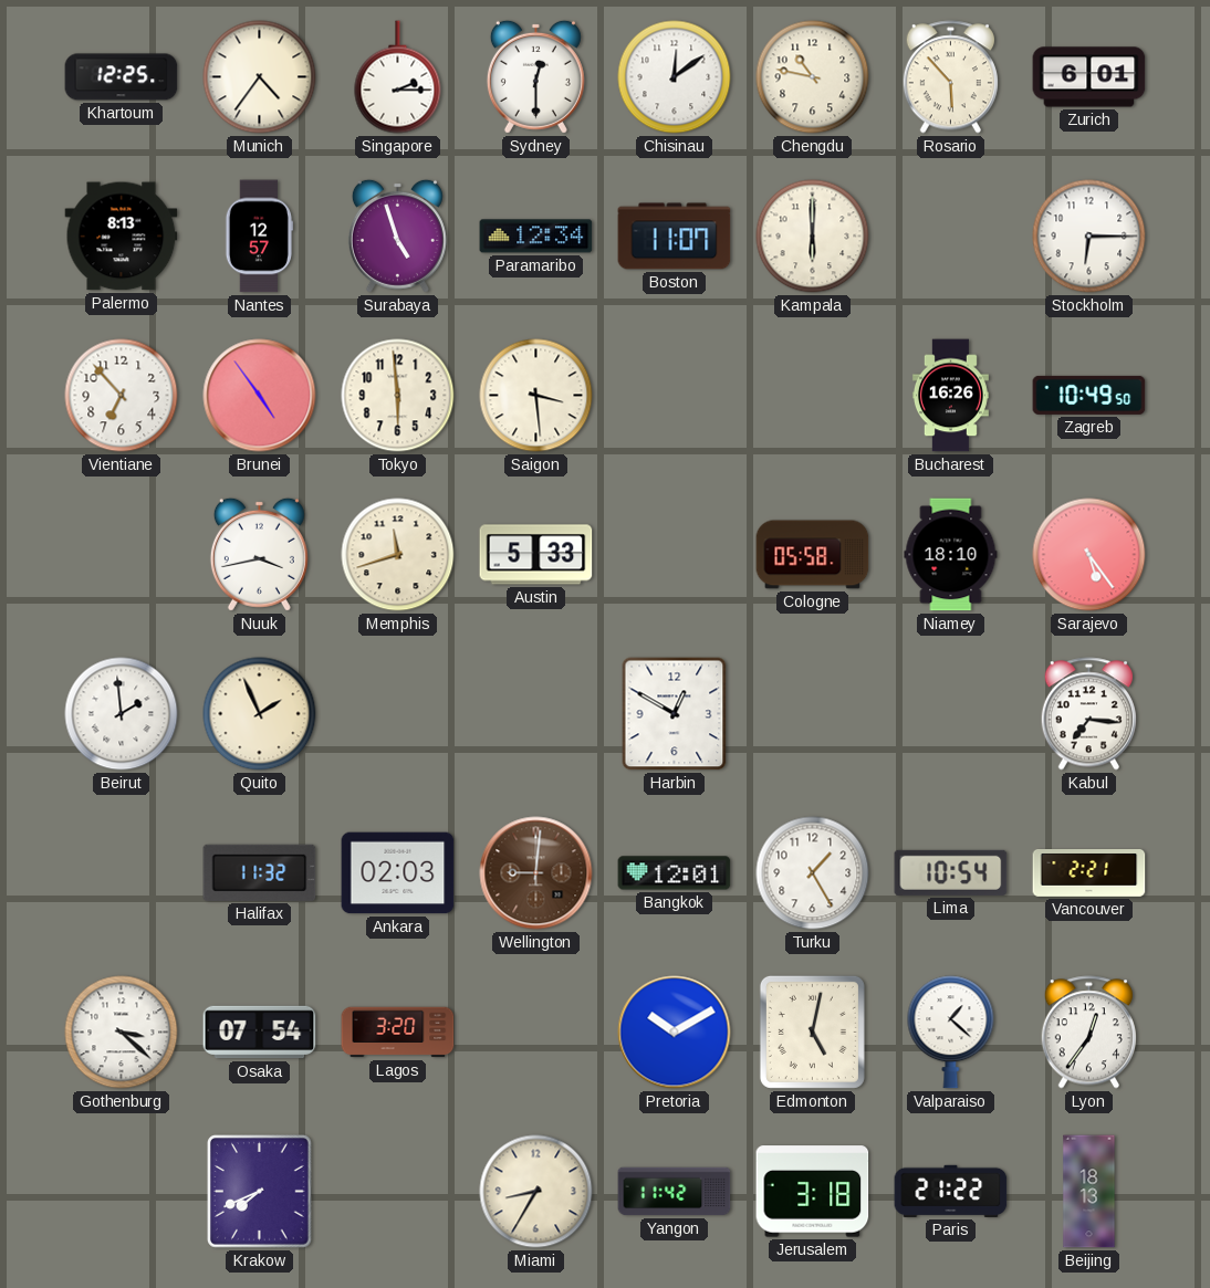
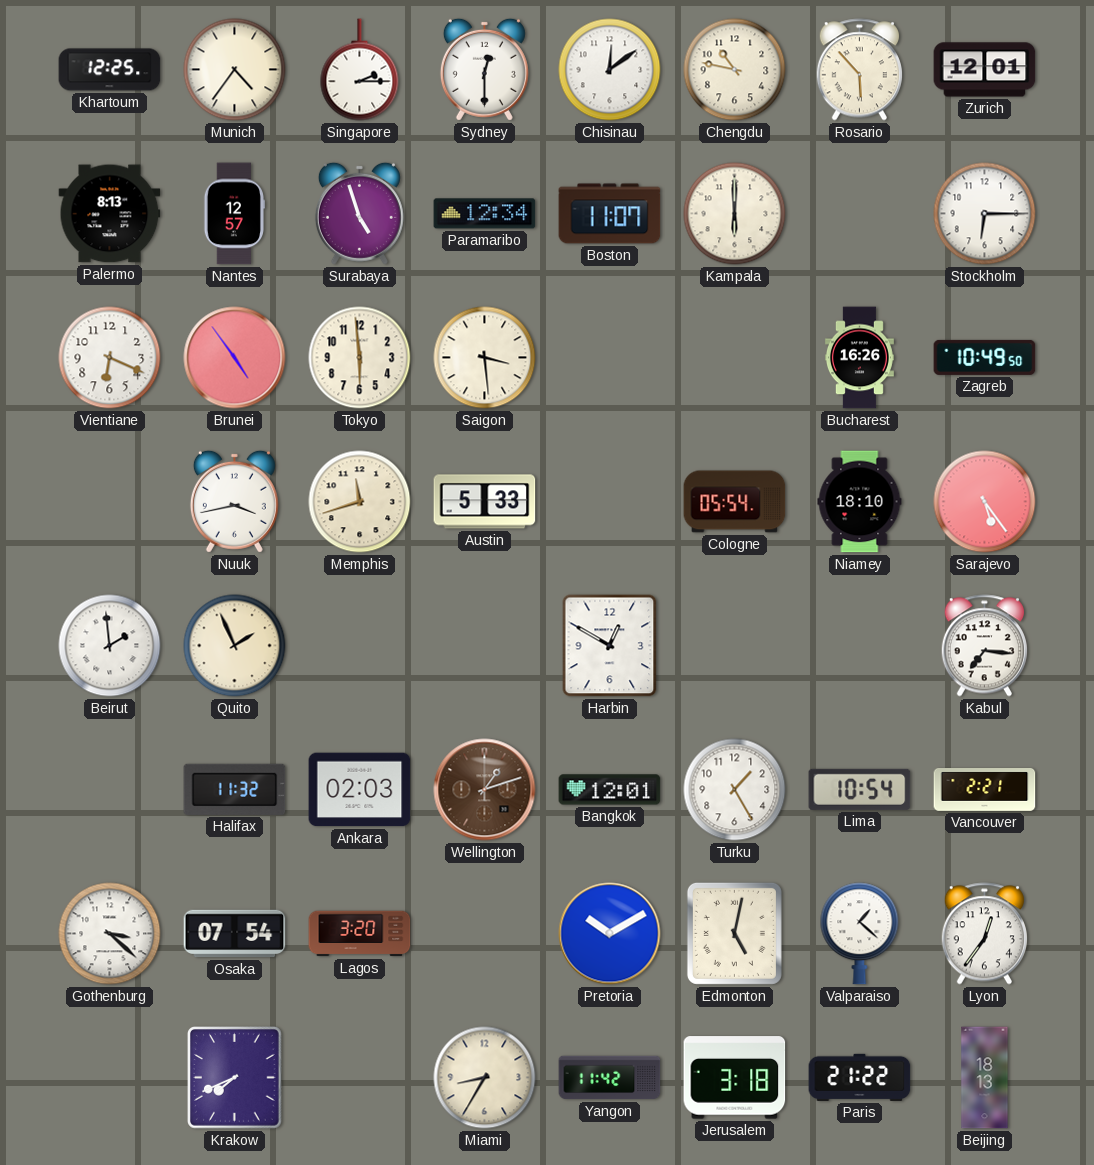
Zurich: 6:01 -> 12:01 (985, 70)
Vientiane: 6:53 -> 6:19 (110, 358)
Cologne: 05:58 -> 05:54 (735, 502)
Wellington: 9:01 -> 1:12 (485, 790)
